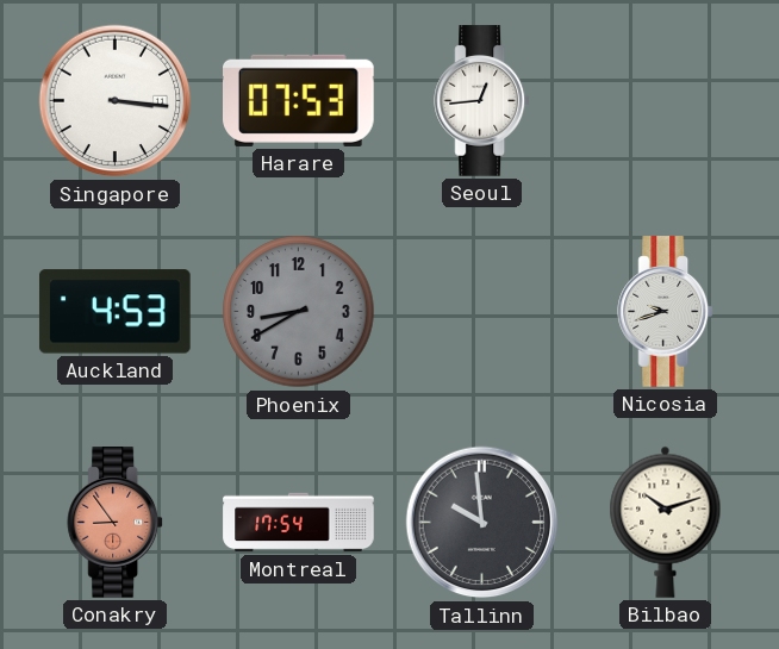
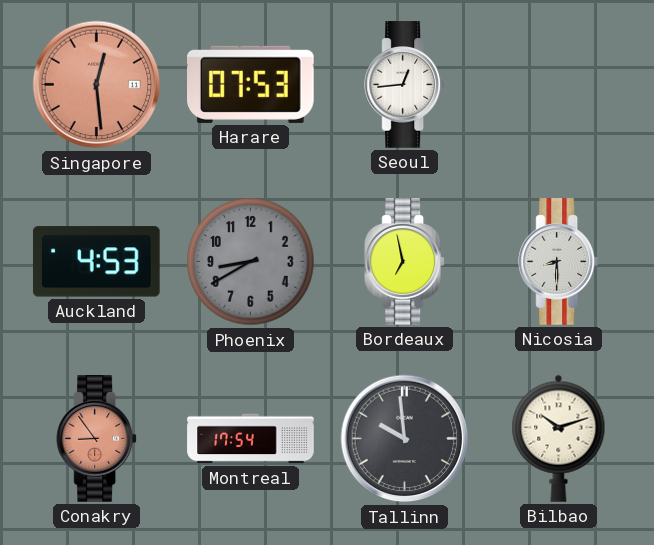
Singapore: 3:16 -> 12:29 (97, 85)
Singapore dial: white -> salmon (97, 85)
Bordeaux: none -> 6:58 (405, 262)
Nicosia: 9:42 -> 8:30 (559, 262)
